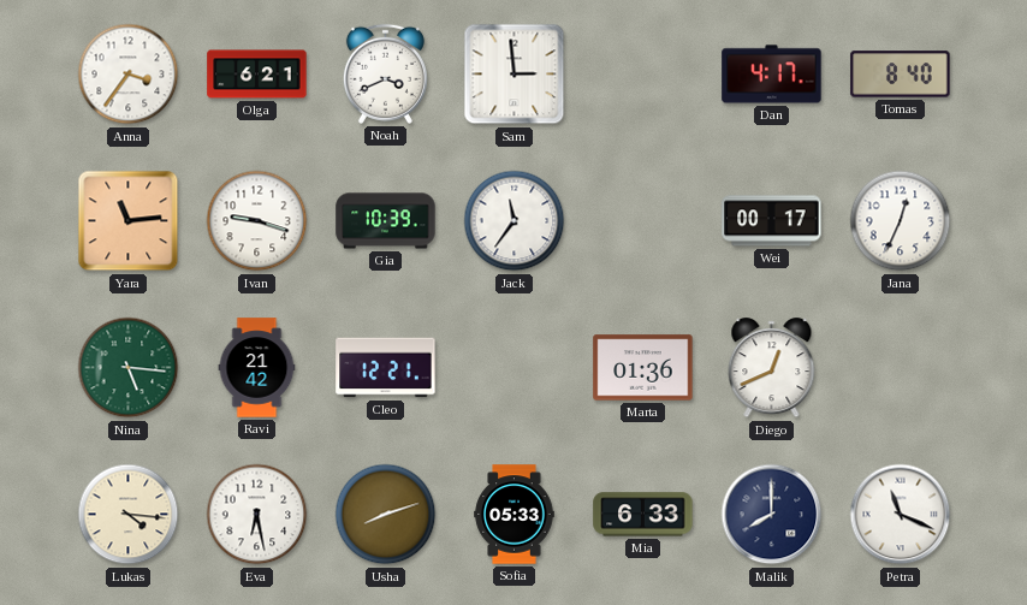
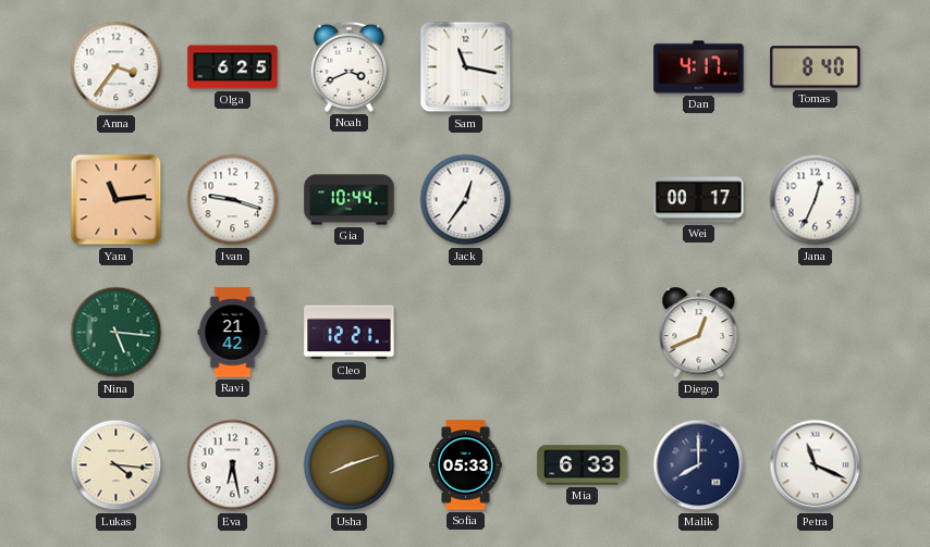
Olga: 6:21 -> 6:25 (233, 67)
Sam: 2:59 -> 11:17 (466, 67)
Gia: 10:39 -> 10:44 (350, 200)
Jack: 11:36 -> 12:36 (466, 200)
Marta: 01:36 -> none (643, 368)
